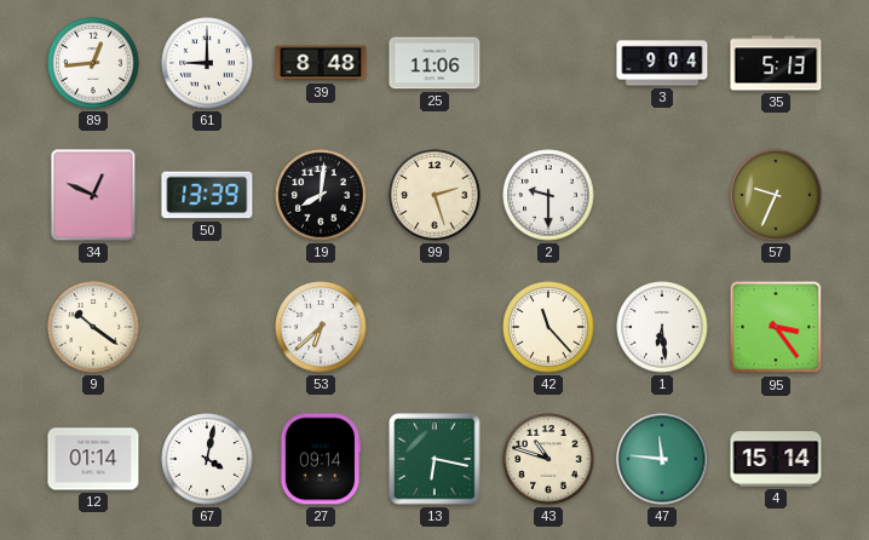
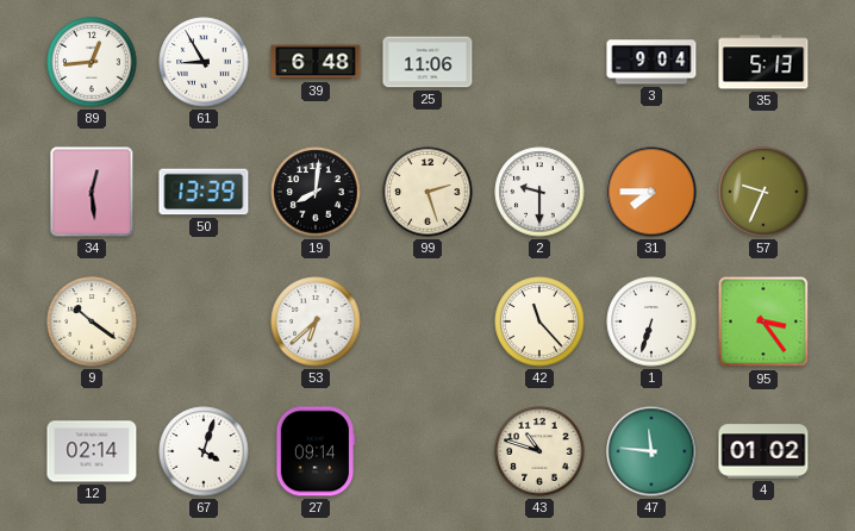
61: 9:00 -> 8:55 (204, 62)
39: 8:48 -> 6:48 (316, 62)
34: 12:49 -> 12:29 (92, 192)
31: none -> 7:45 (651, 192)
1: 6:29 -> 6:33 (651, 321)
12: 01:14 -> 02:14 (92, 451)
67: 4:02 -> 4:03 (204, 451)
13: 6:17 -> none (434, 459)
4: 15:14 -> 01:02 (763, 451)
